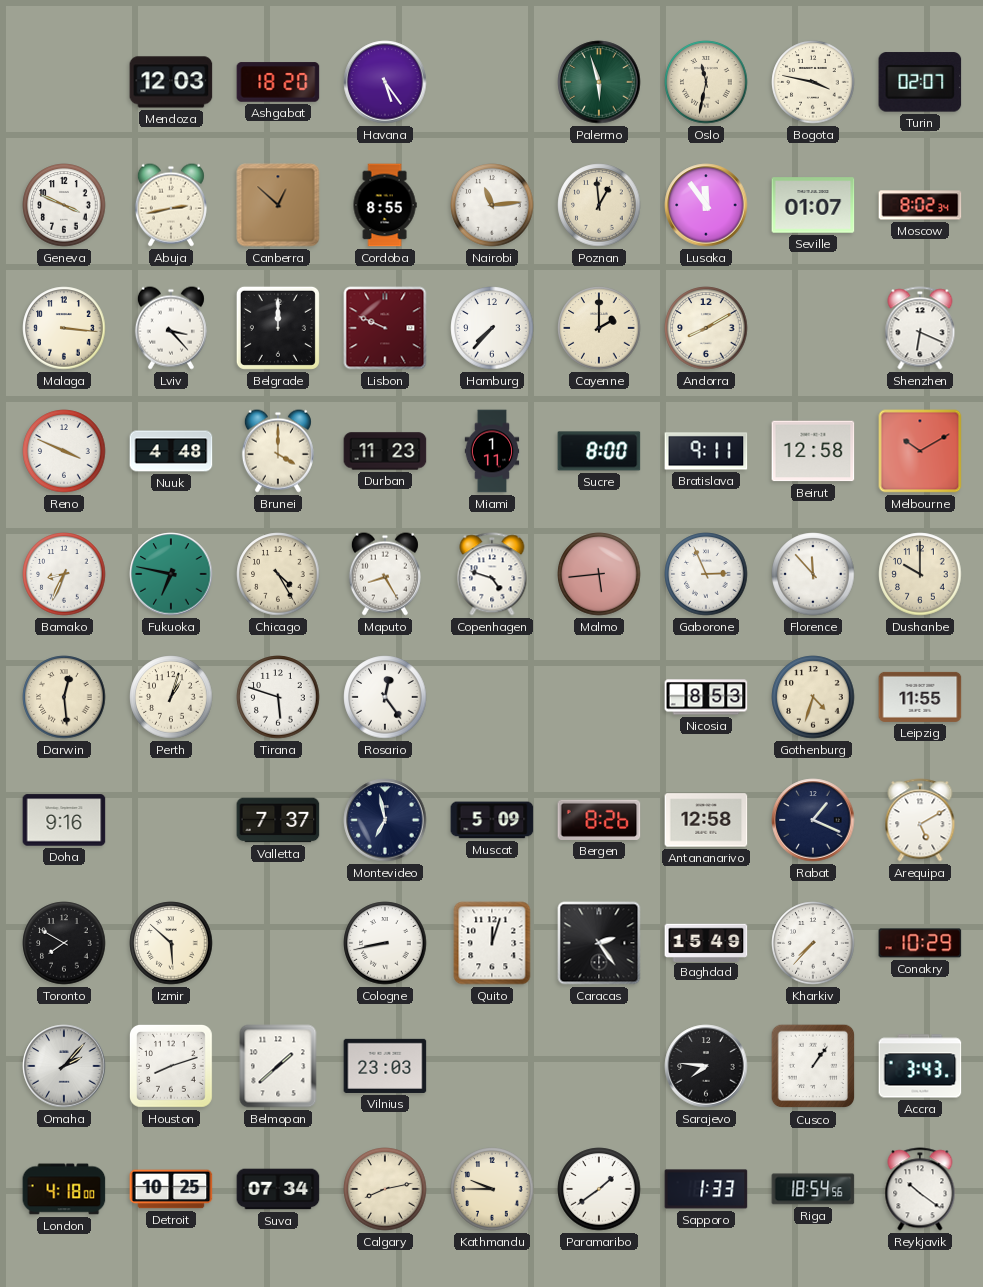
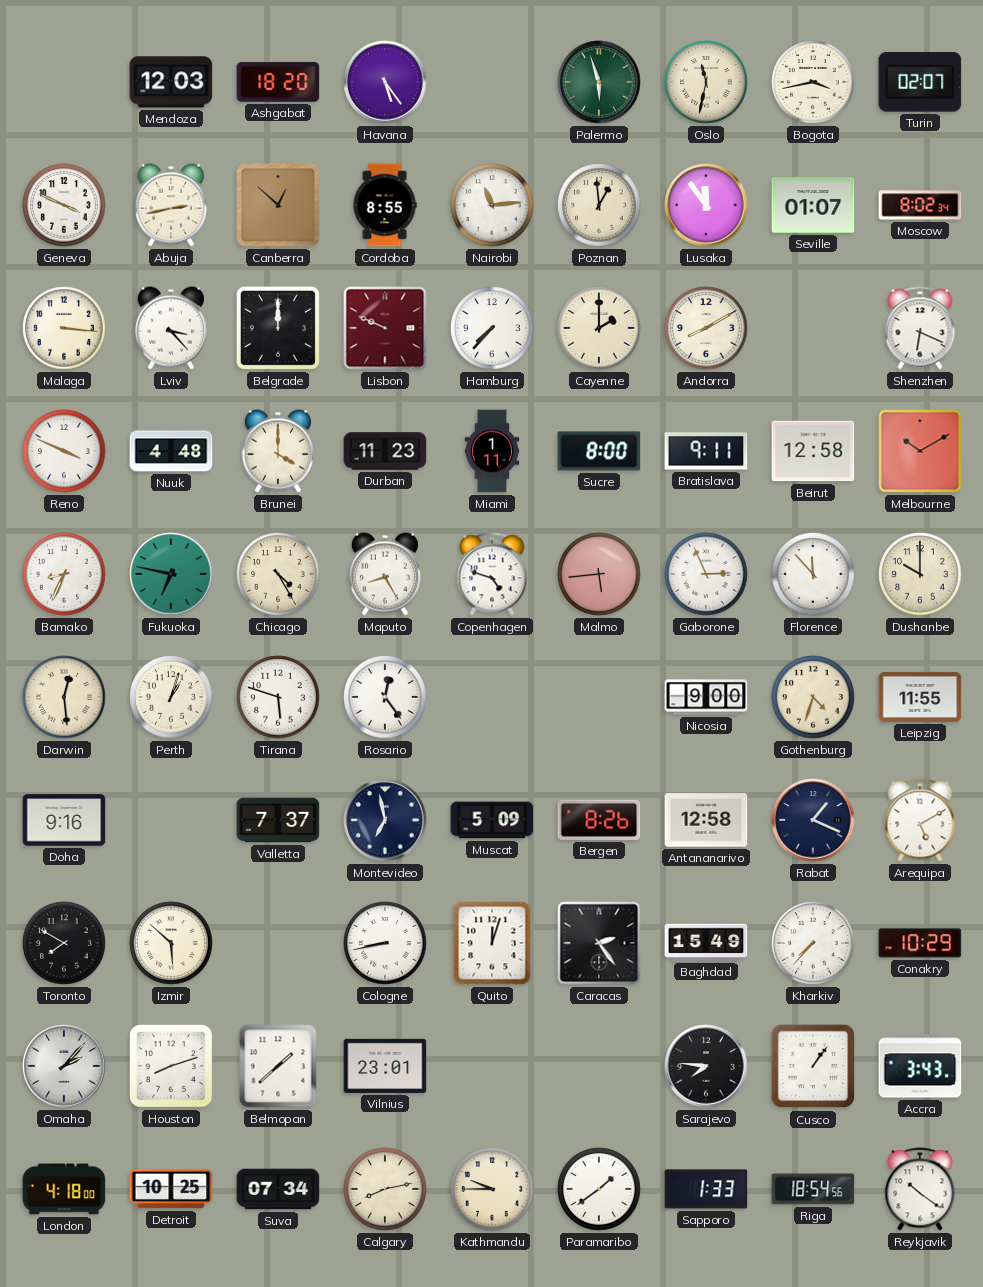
Bogota: 3:47 -> 3:43 (813, 82)
Nicosia: 8:53 -> 9:00 (706, 697)
Vilnius: 23:03 -> 23:01 (385, 1066)
